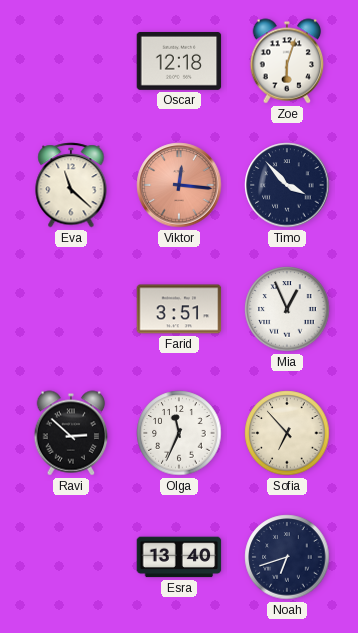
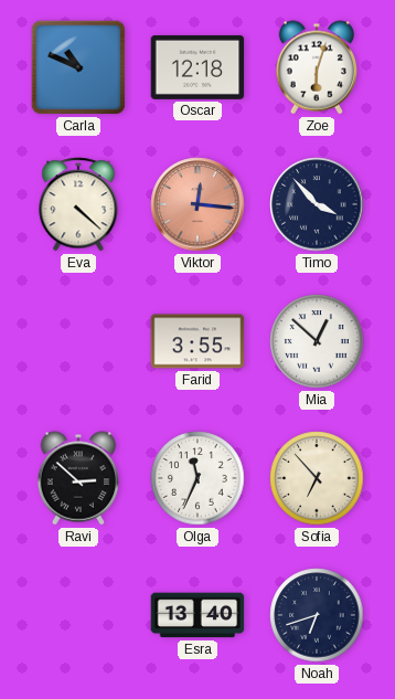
Carla: none -> 10:49 (78, 67)
Eva: 11:22 -> 4:22 (78, 204)
Farid: 3:51 -> 3:55 (197, 341)
Mia: 12:56 -> 12:52 (317, 341)
